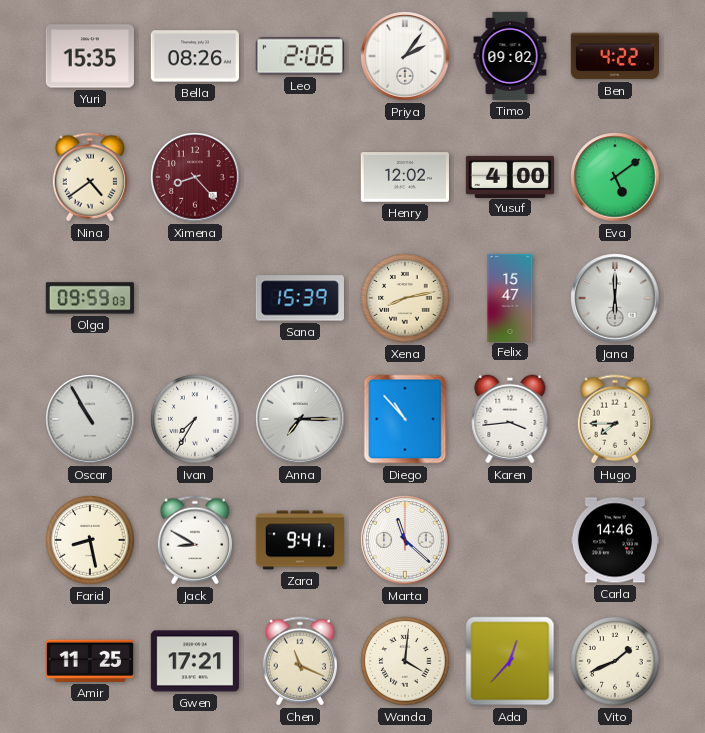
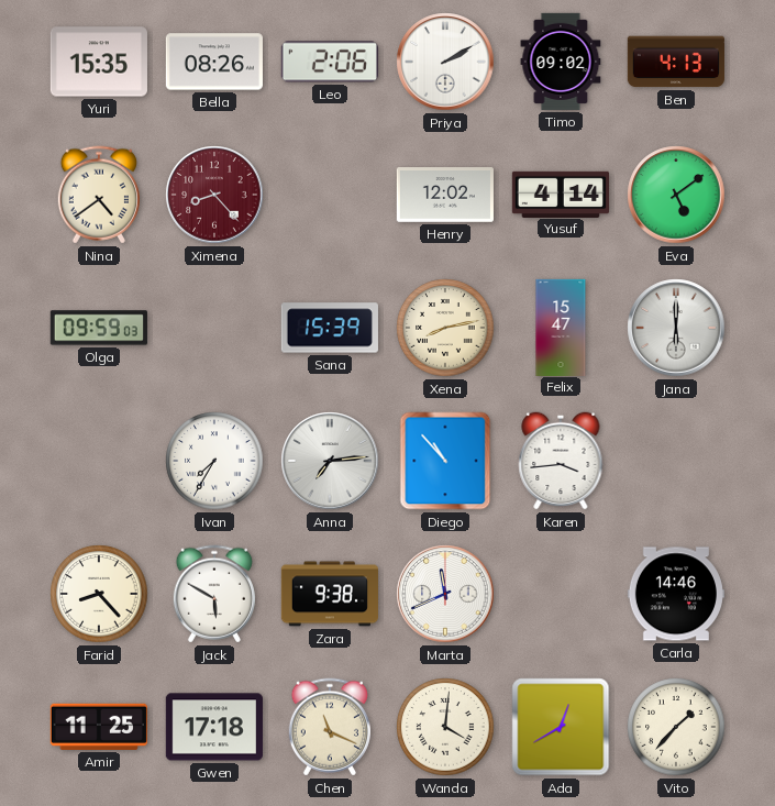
Priya: 2:06 -> 2:10 (445, 62)
Ben: 4:22 -> 4:13 (676, 62)
Yusuf: 4:00 -> 4:14 (560, 194)
Oscar: 10:55 -> none (90, 419)
Anna: 7:15 -> 7:14 (330, 461)
Hugo: 7:45 -> none (615, 419)
Farid: 8:28 -> 8:23 (99, 594)
Jack: 8:50 -> 5:50 (214, 594)
Zara: 9:41 -> 9:38 (330, 594)
Marta: 11:22 -> 11:41 (445, 594)
Gwen: 17:21 -> 17:18 (214, 727)
Ada: 12:37 -> 12:40 (561, 727)
Vito: 1:41 -> 1:37 (676, 727)
